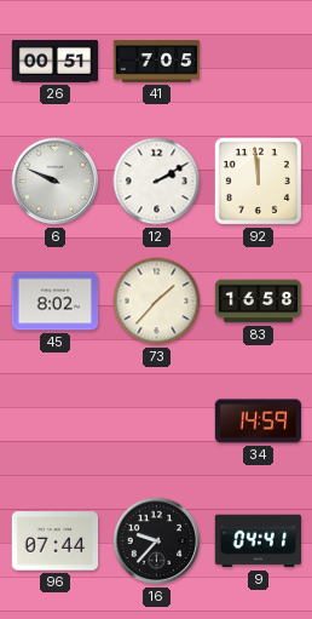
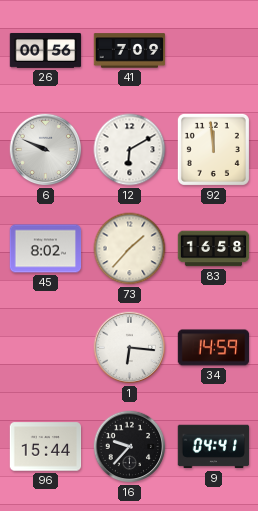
26: 00:51 -> 00:56 (46, 50)
41: 7:05 -> 7:09 (130, 51)
12: 2:10 -> 6:10 (130, 150)
1: none -> 6:16 (130, 348)
96: 07:44 -> 15:44 (46, 447)
